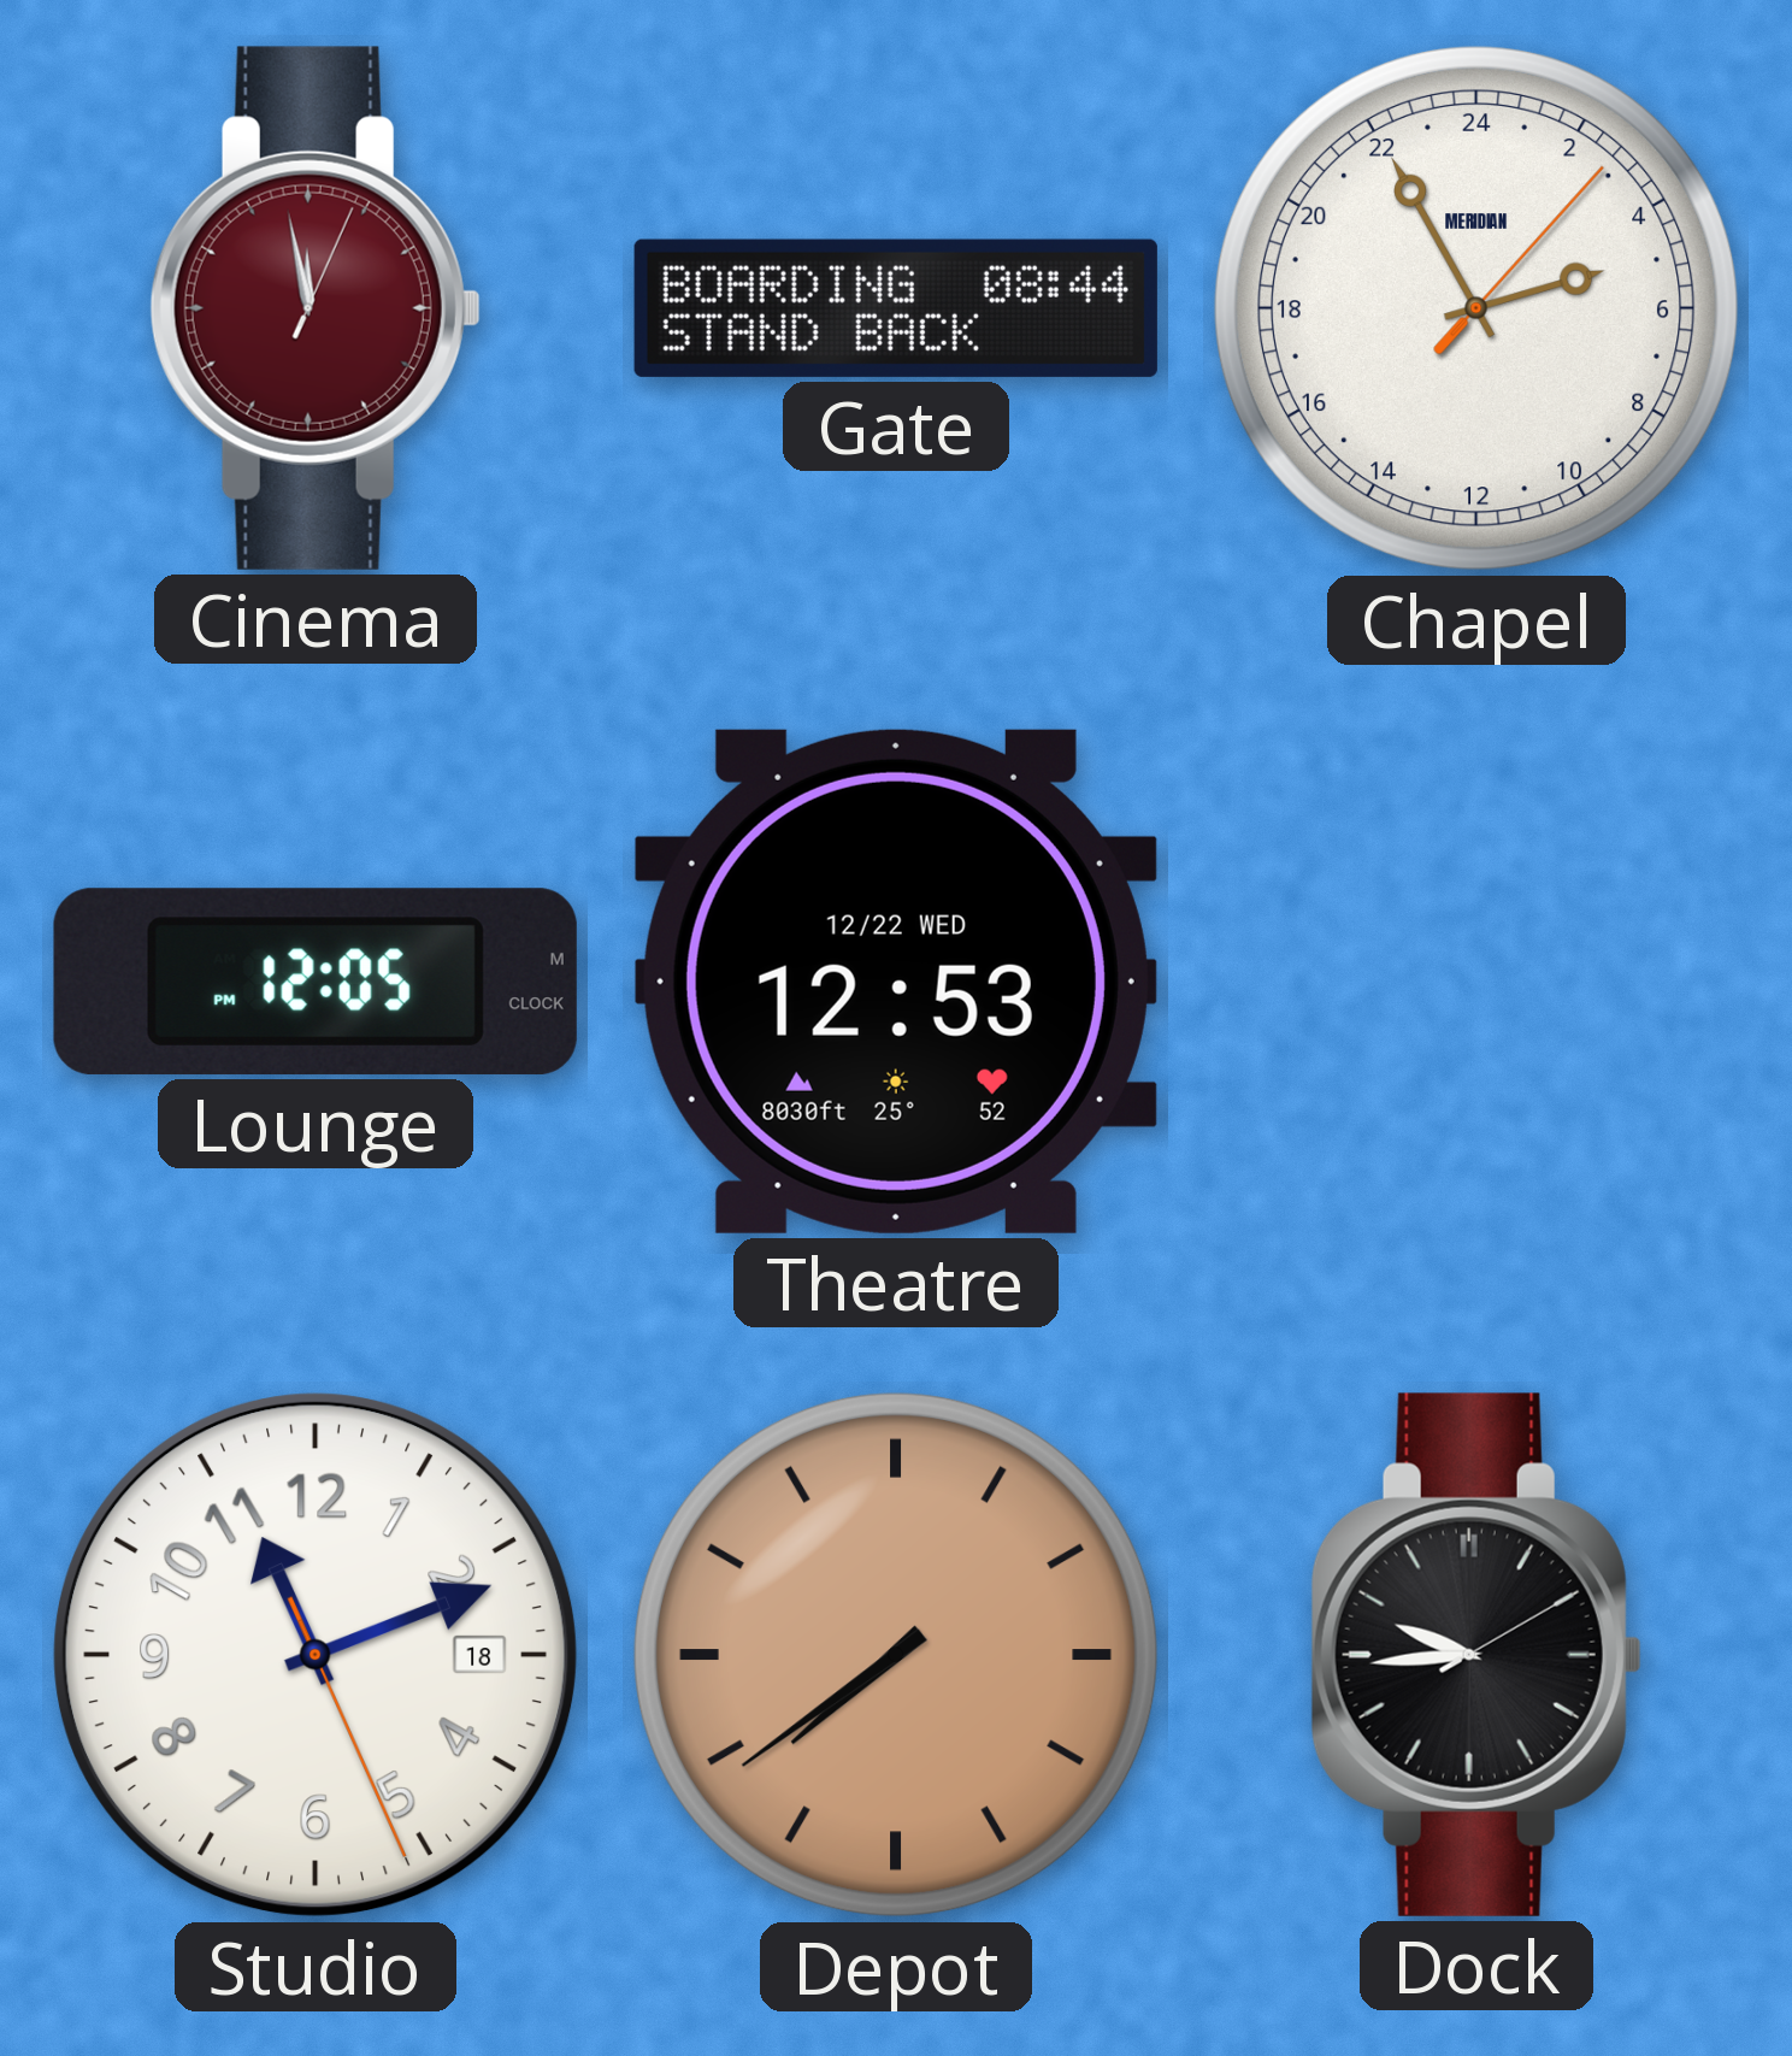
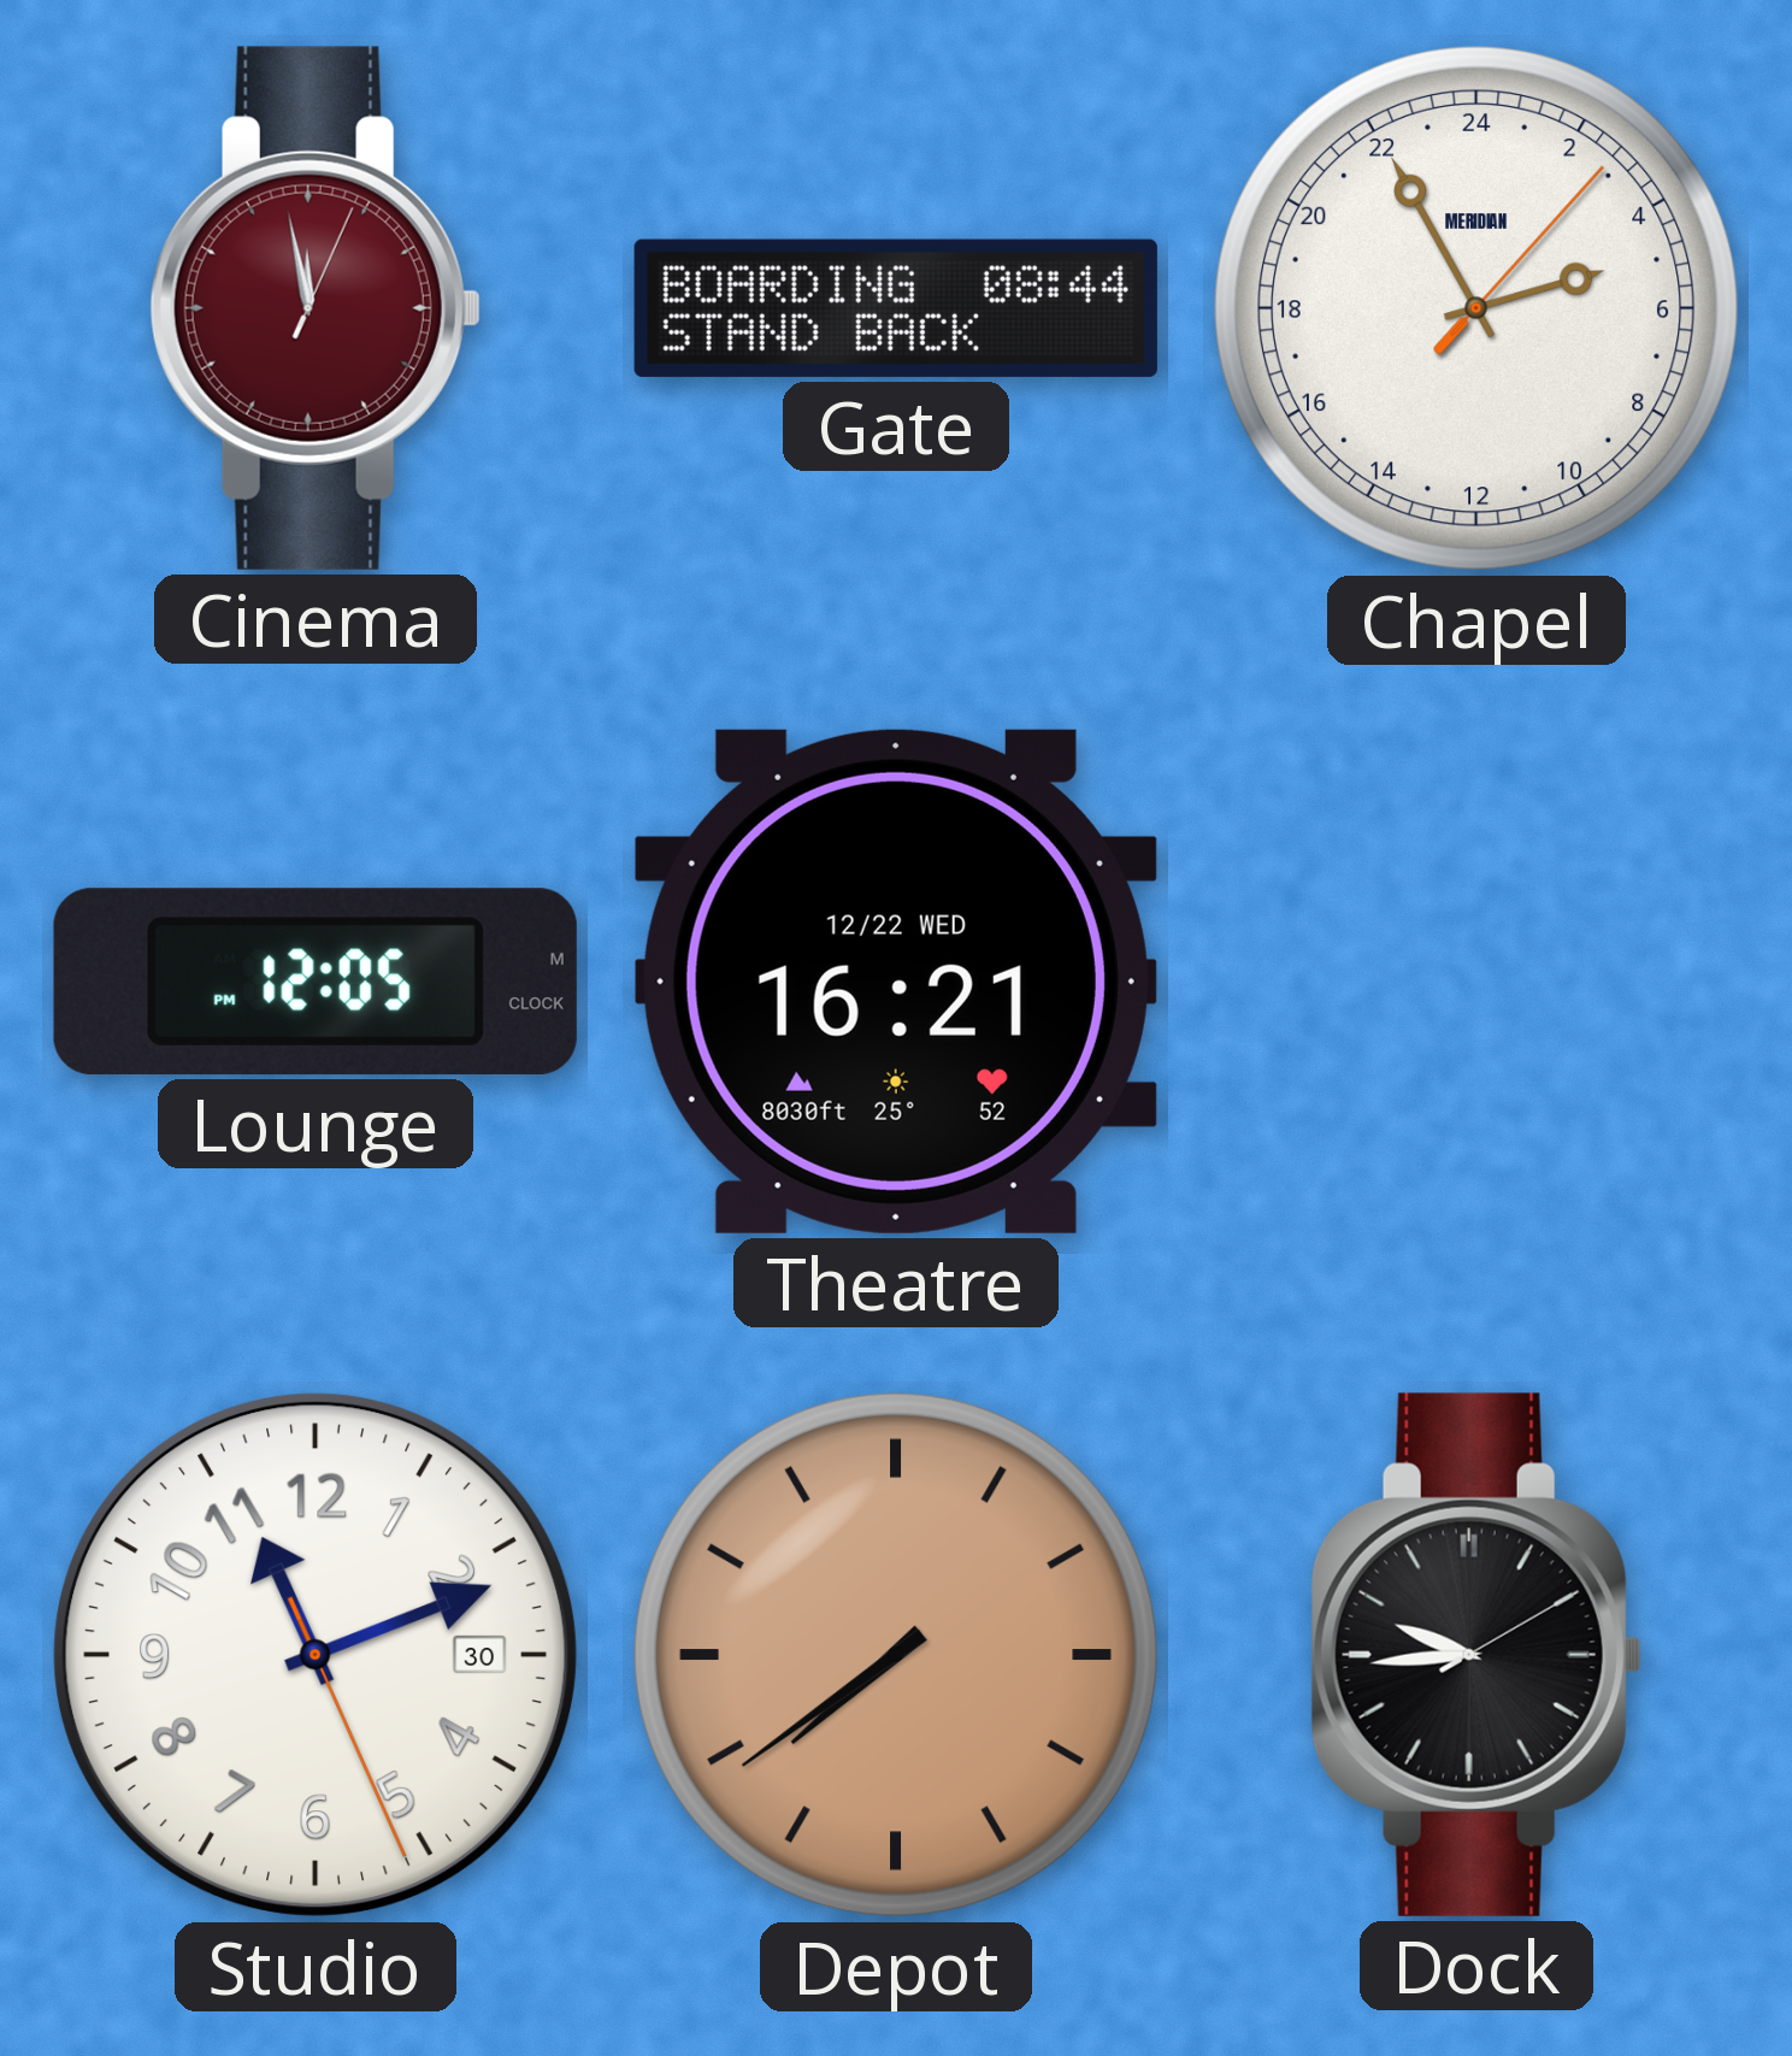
Theatre: 12:53 -> 16:21 (896, 982)
Studio date: 18 -> 30 (317, 1656)
